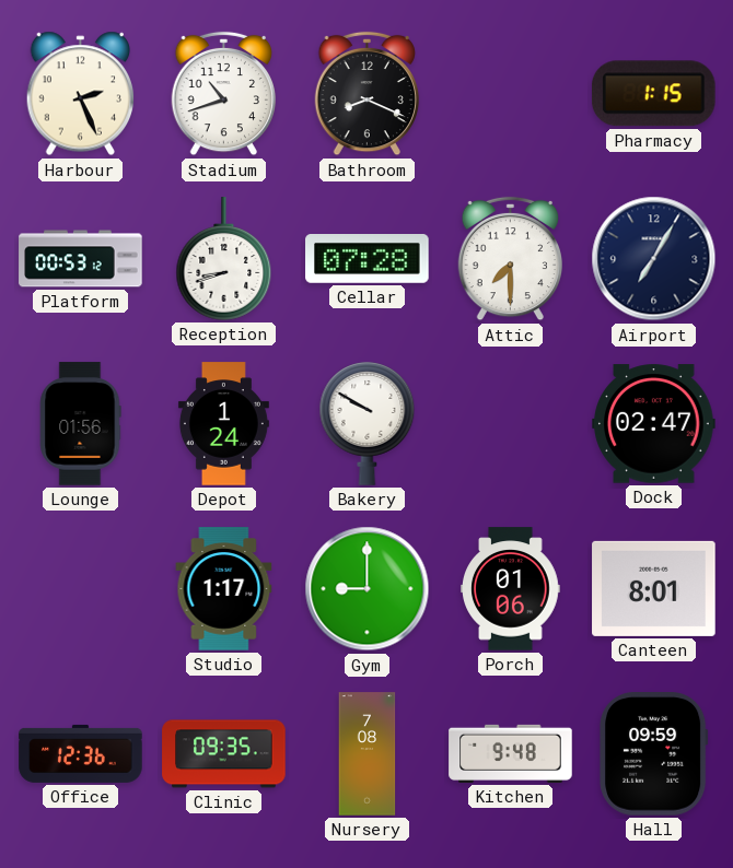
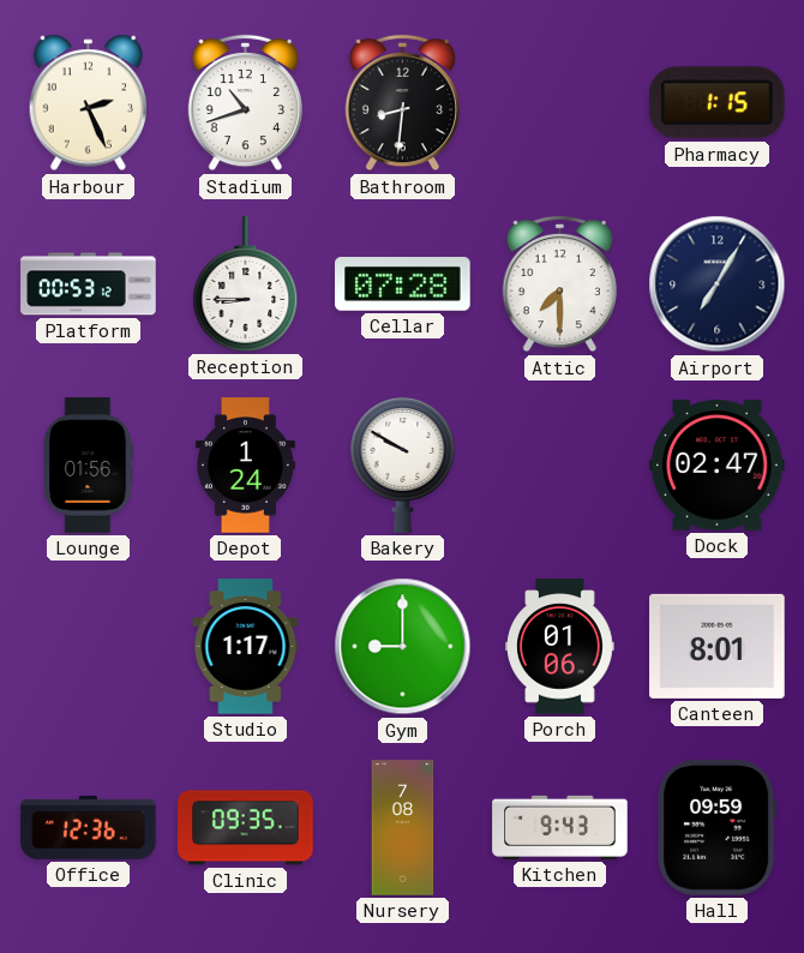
Bathroom: 8:19 -> 8:31 (403, 103)
Reception: 8:42 -> 8:45 (246, 284)
Kitchen: 9:48 -> 9:43 (560, 827)
